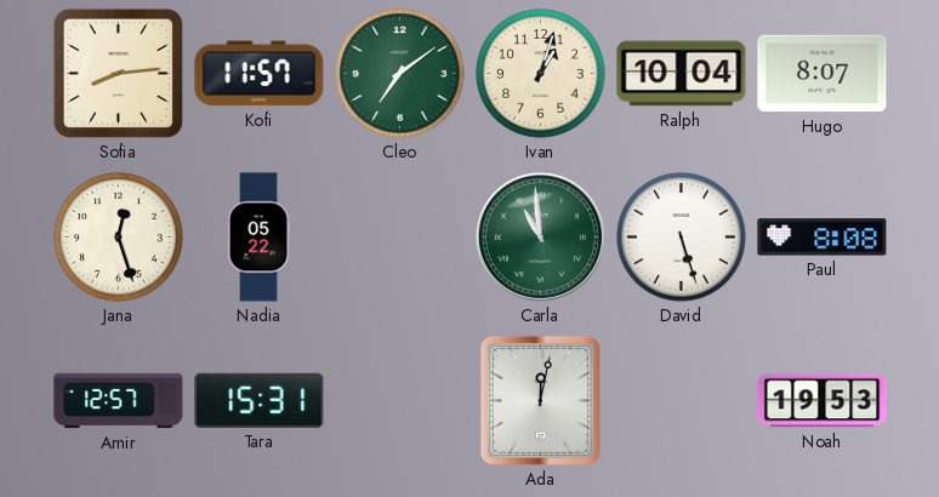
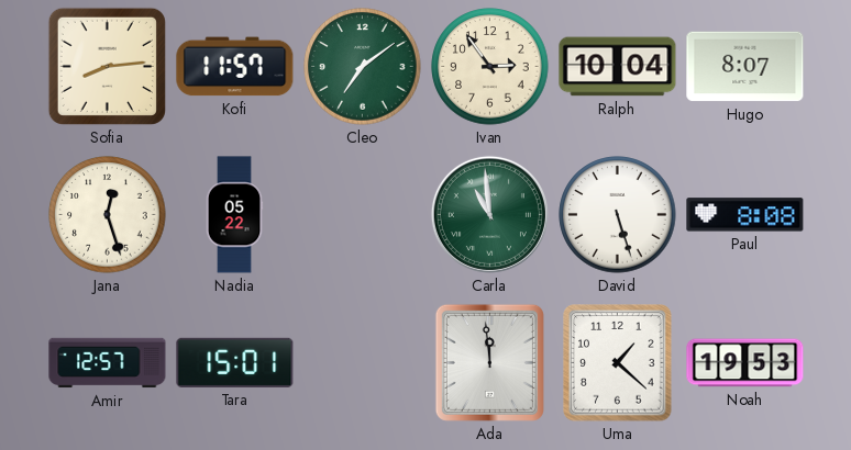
Ivan: 1:03 -> 2:54 (490, 67)
Tara: 15:31 -> 15:01 (235, 362)
Ada: 12:02 -> 11:59 (489, 362)
Uma: none -> 1:22 (618, 363)
